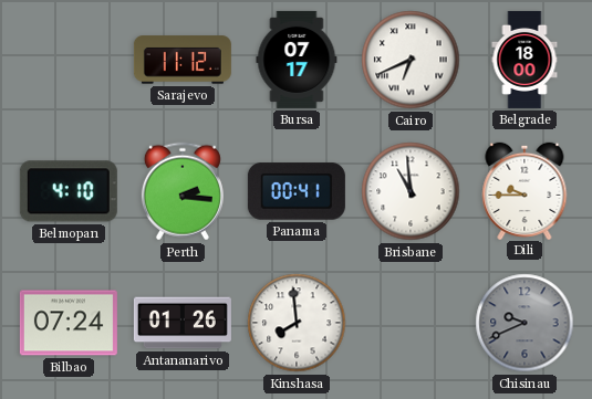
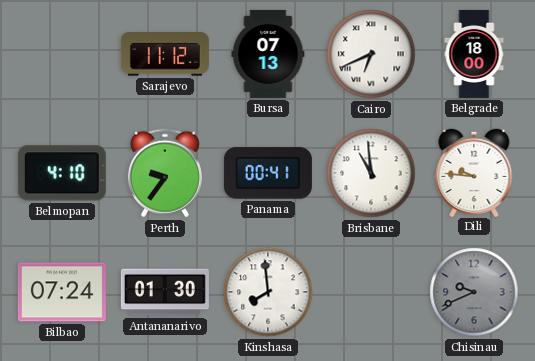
Bursa: 07:17 -> 07:13 (268, 54)
Perth: 2:16 -> 9:36 (165, 173)
Dili: 9:45 -> 9:46 (474, 172)
Antananarivo: 01:26 -> 01:30 (165, 292)
